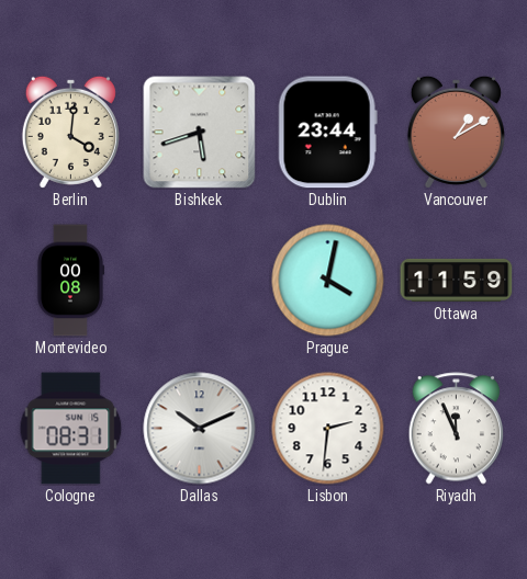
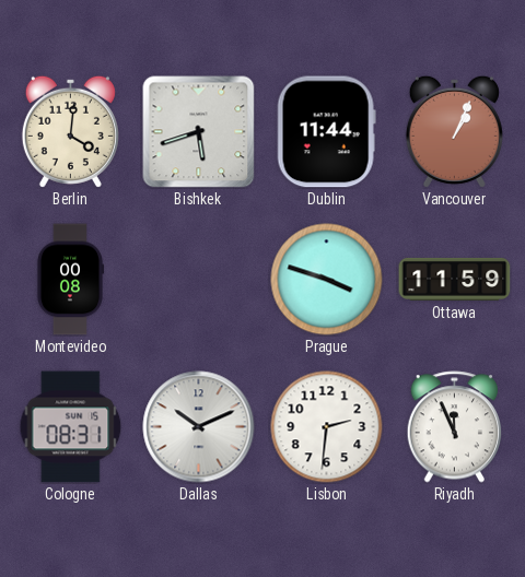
Dublin: 23:44 -> 11:44 (326, 132)
Vancouver: 1:10 -> 1:04 (454, 131)
Prague: 4:02 -> 3:48 (327, 280)
